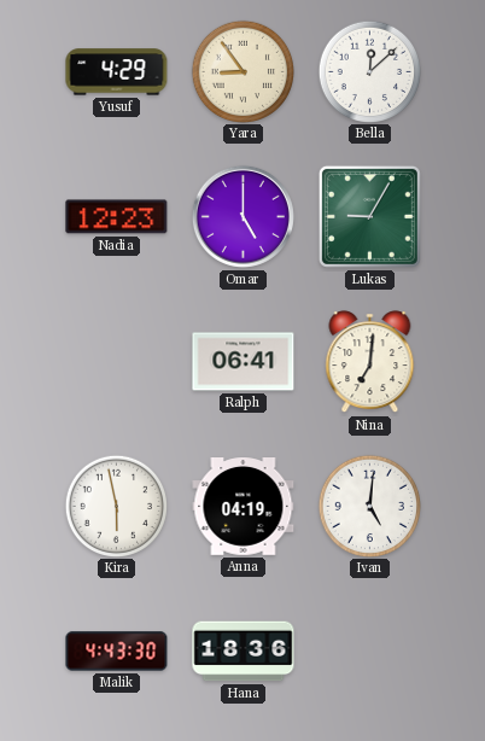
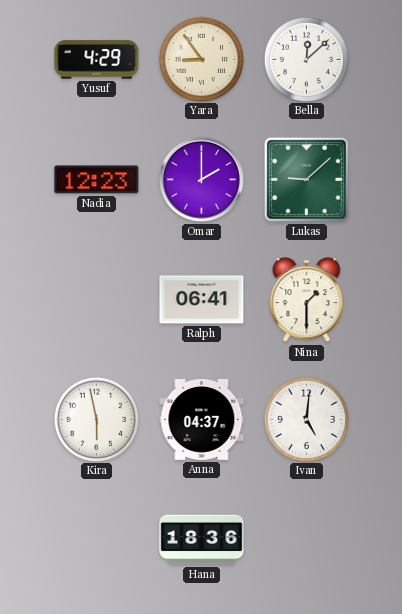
Omar: 5:00 -> 2:00 (201, 179)
Lukas: 9:05 -> 9:08 (306, 179)
Nina: 7:01 -> 1:30 (307, 300)
Anna: 04:19 -> 04:37 (202, 420)
Malik: 4:43 -> none (117, 652)
